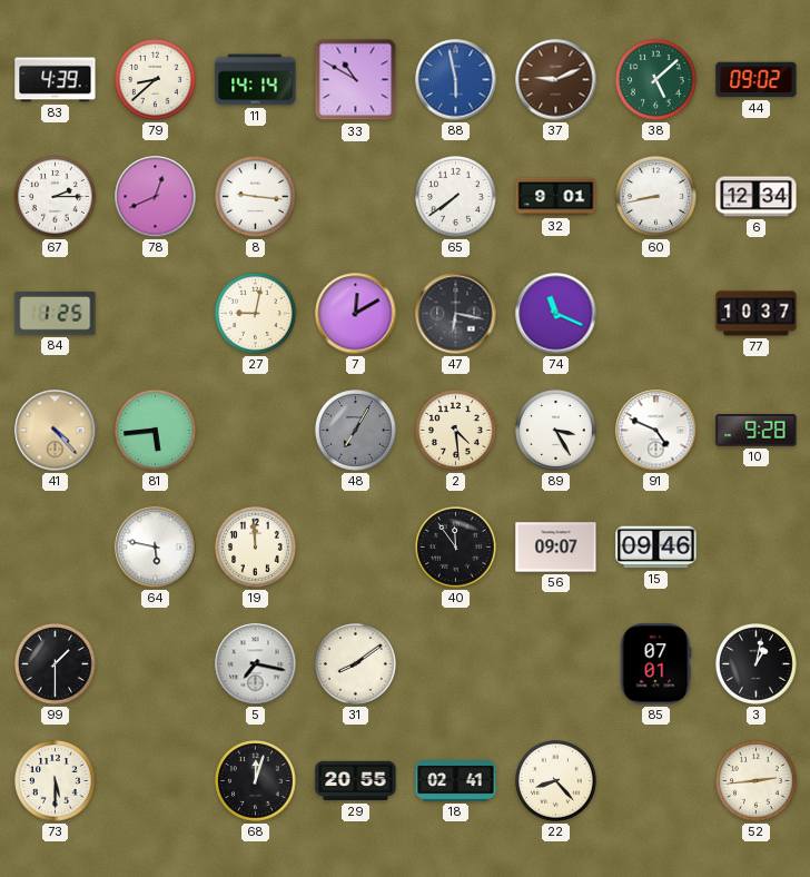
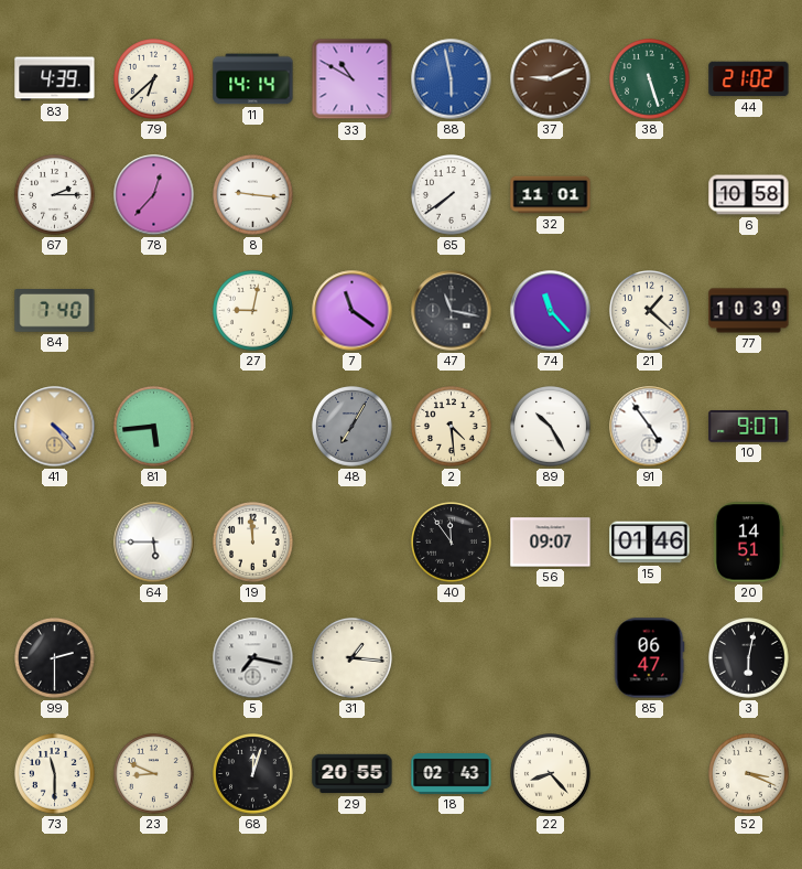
79: 8:38 -> 6:38 (154, 79)
38: 5:08 -> 5:27 (650, 79)
44: 09:02 -> 21:02 (749, 79)
78: 12:41 -> 12:37 (154, 195)
32: 9:01 -> 11:01 (551, 195)
60: 8:43 -> none (656, 197)
6: 12:34 -> 10:58 (749, 195)
84: 1:25 -> 7:40 (55, 311)
7: 12:10 -> 11:21 (353, 311)
47: 6:17 -> 11:17 (452, 311)
74: 11:19 -> 11:23 (551, 311)
21: none -> 1:22 (650, 311)
77: 10:37 -> 10:39 (749, 311)
89: 3:25 -> 10:25 (551, 427)
91: 4:49 -> 4:54 (650, 427)
10: 9:28 -> 9:07 (749, 427)
64: 5:47 -> 5:45 (154, 543)
15: 09:46 -> 01:46 (650, 543)
20: none -> 14:51 (748, 543)
99: 1:30 -> 2:30 (55, 658)
31: 8:09 -> 1:16 (353, 658)
85: 07:01 -> 06:47 (649, 658)
3: 1:02 -> 6:02 (749, 658)
73: 5:30 -> 11:30 (55, 774)
23: none -> 8:49 (154, 774)
18: 02:41 -> 02:43 (452, 774)
52: 2:44 -> 3:19 (749, 774)
